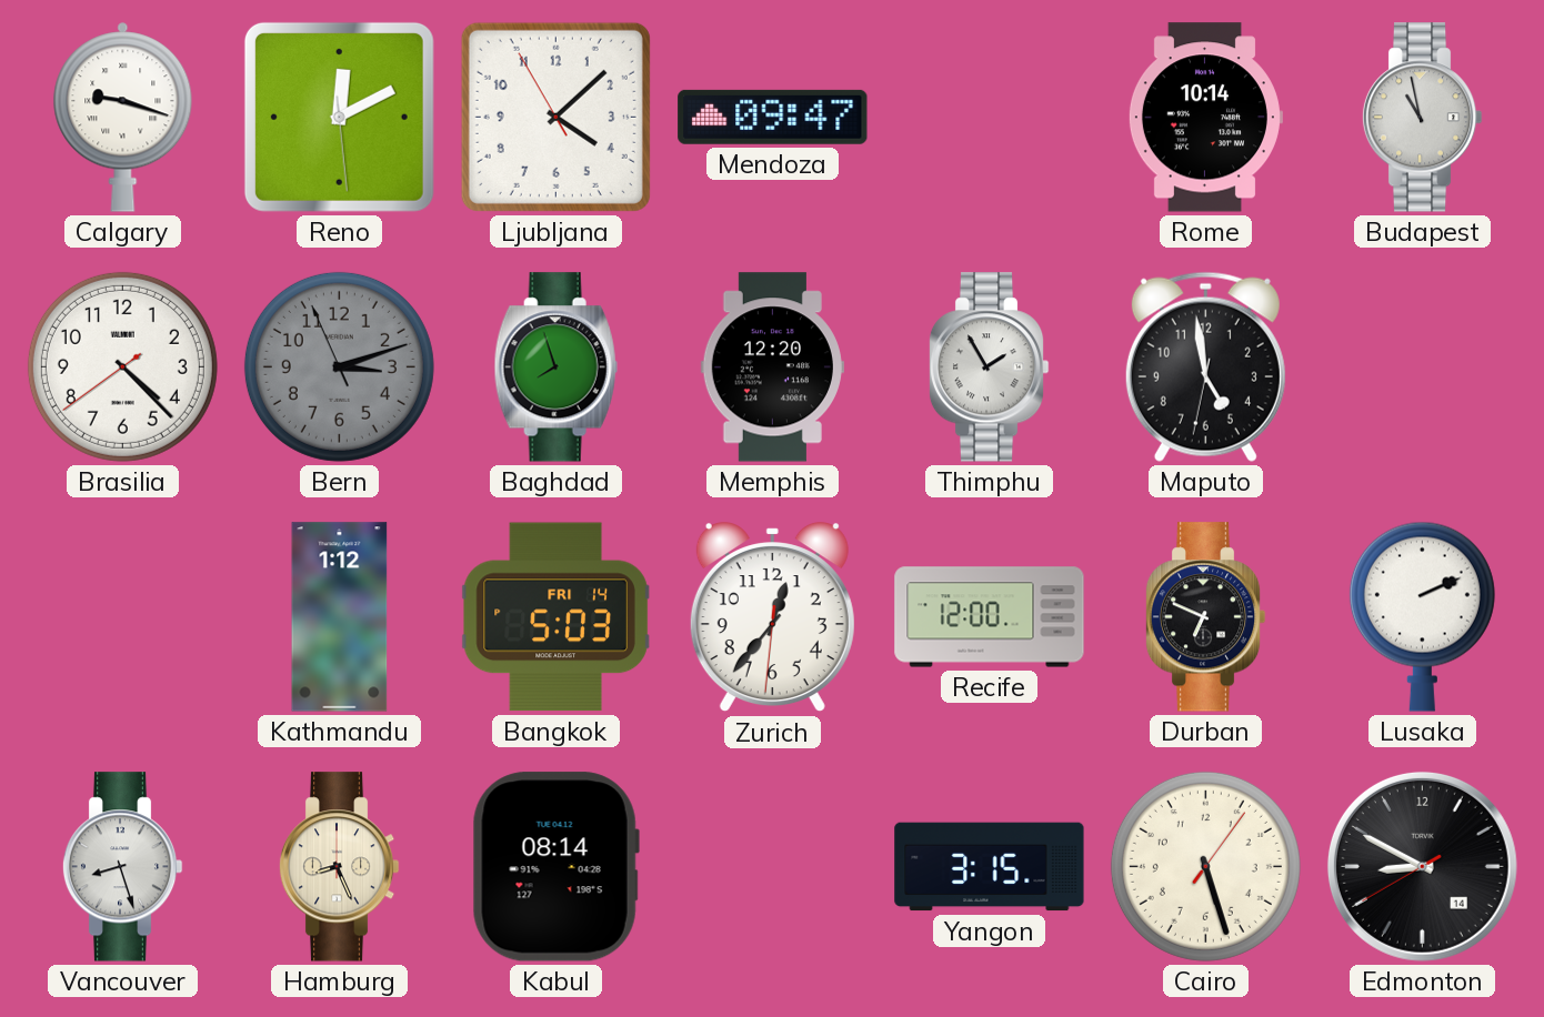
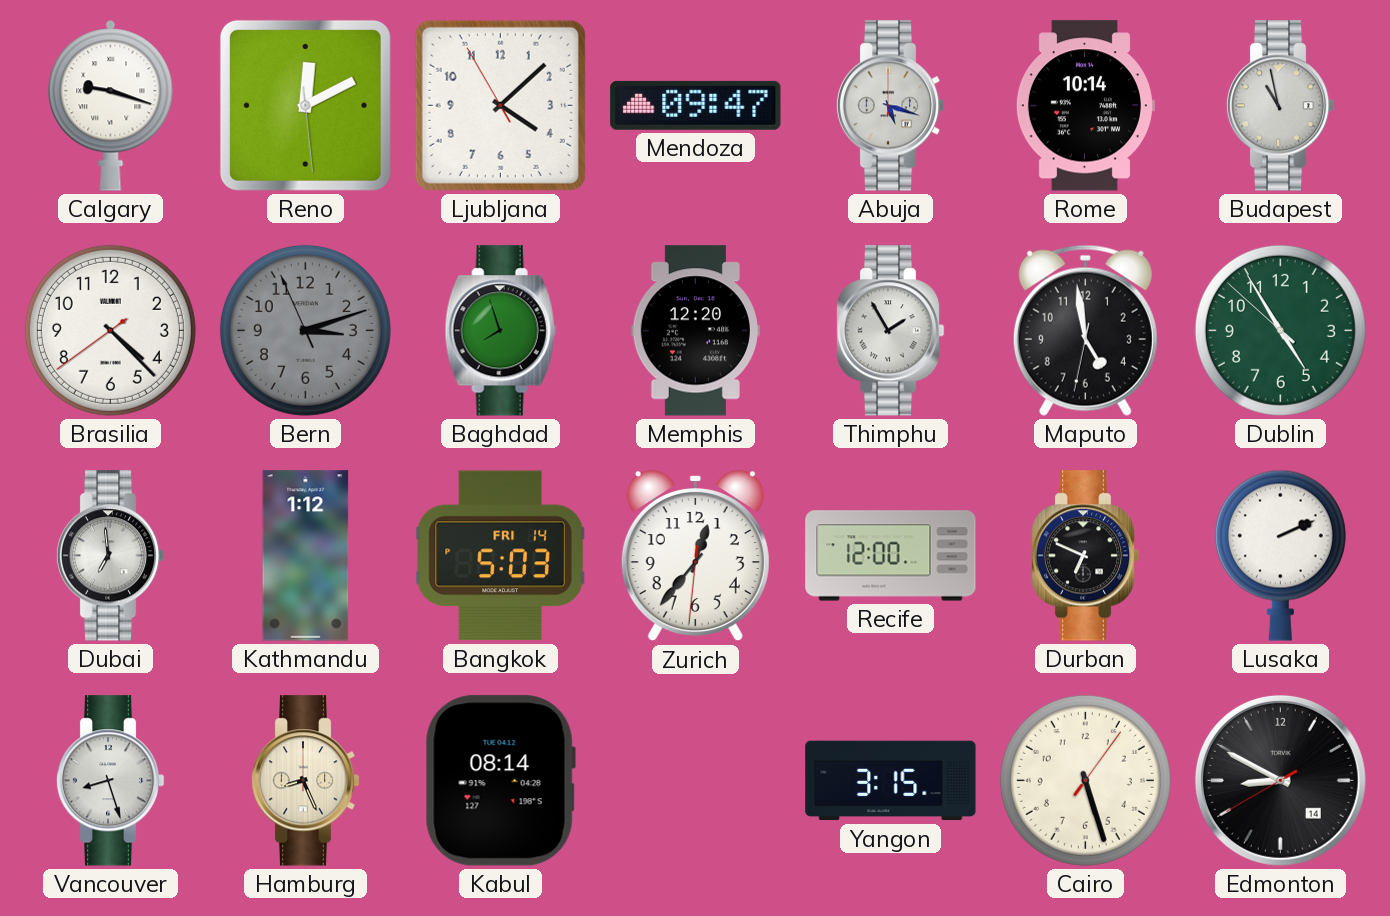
Abuja: none -> 5:18 (890, 106)
Dublin: none -> 4:54 (1280, 330)
Dubai: none -> 6:59 (110, 556)
